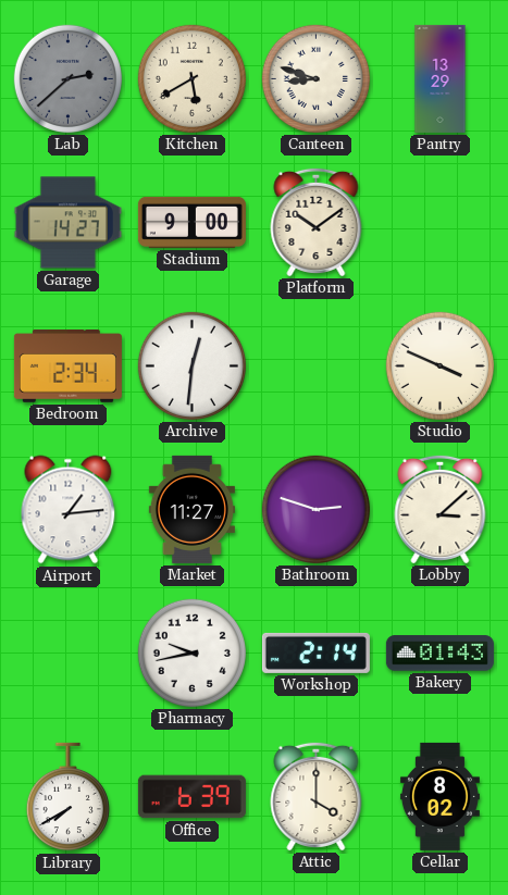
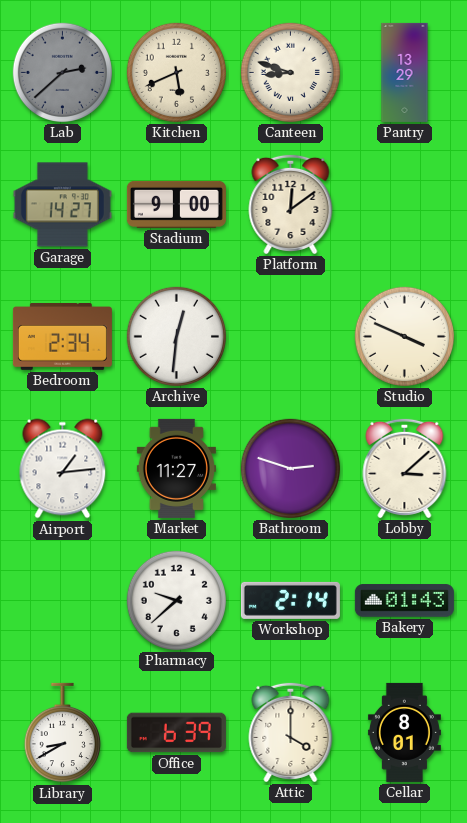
Kitchen: 5:40 -> 5:41 (176, 72)
Platform: 10:09 -> 12:09 (291, 204)
Pharmacy: 9:43 -> 9:38 (176, 600)
Library: 7:40 -> 8:40 (62, 733)
Cellar: 8:02 -> 8:01 (404, 732)
